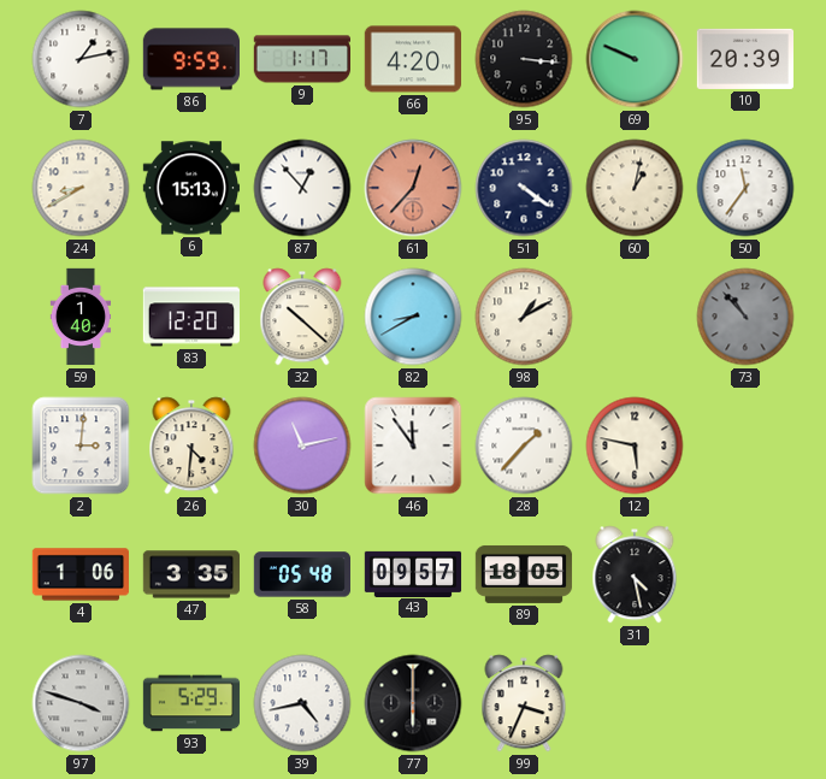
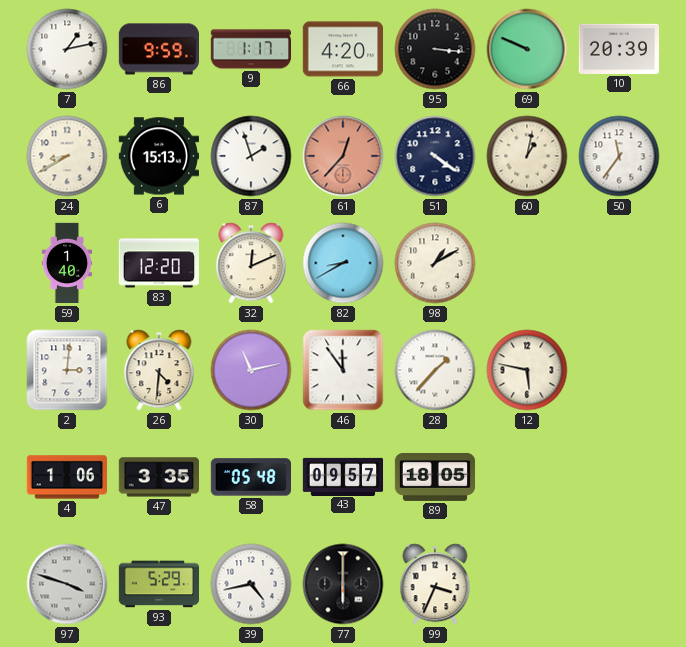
87: 12:53 -> 1:57 (251, 156)
32: 10:22 -> 12:11 (251, 263)
73: 10:53 -> none (745, 317)
31: 4:28 -> none (635, 574)
